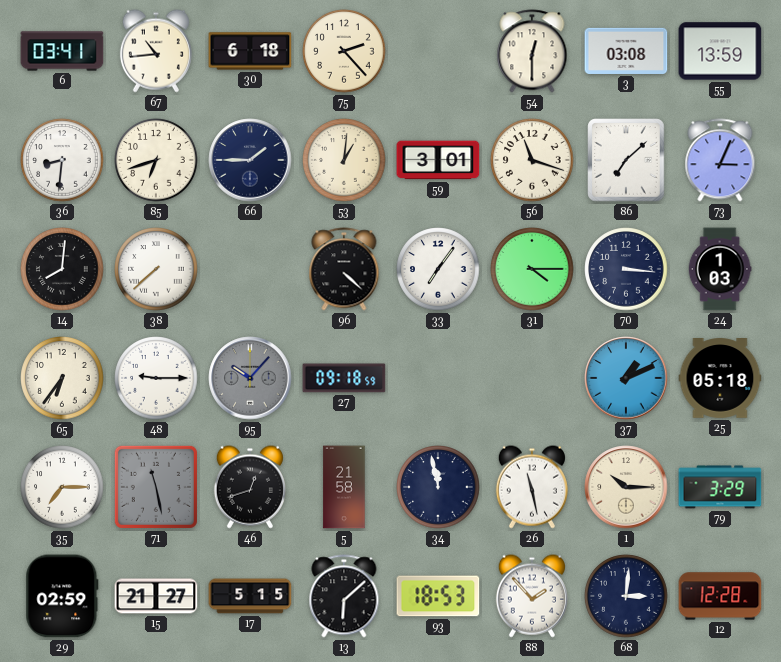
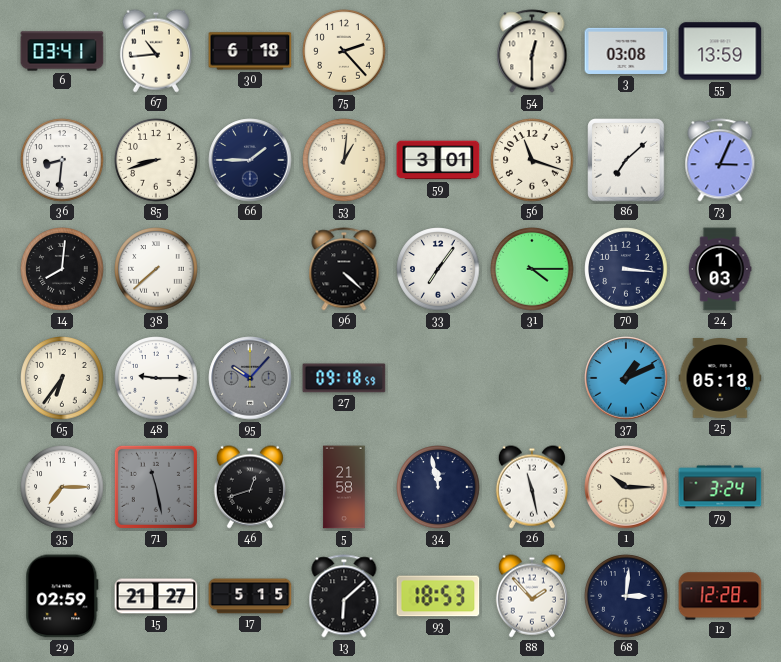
85: 6:42 -> 8:42 (156, 160)
79: 3:29 -> 3:24 (720, 487)
